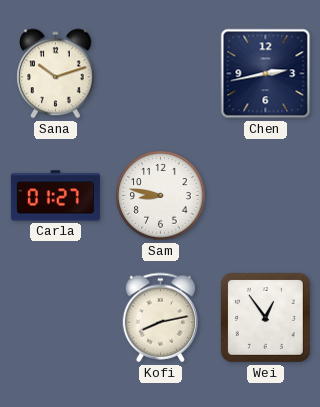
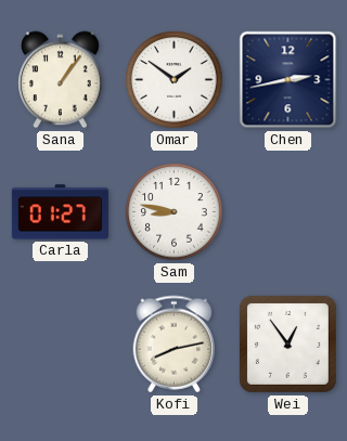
Sana: 10:12 -> 1:06 (61, 80)
Omar: none -> 1:51 (175, 80)
